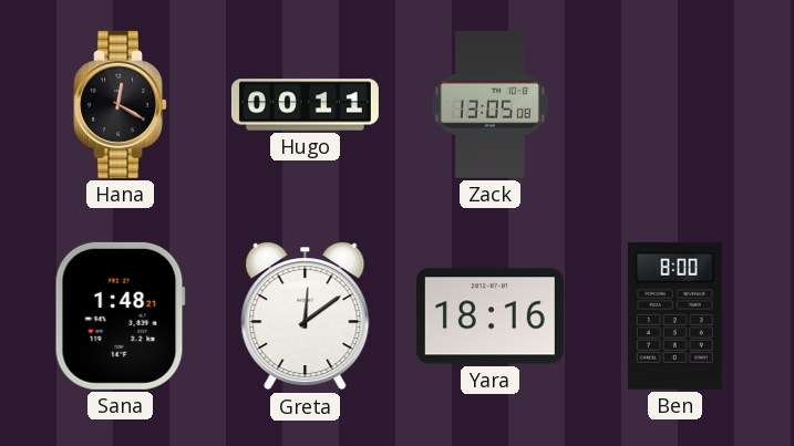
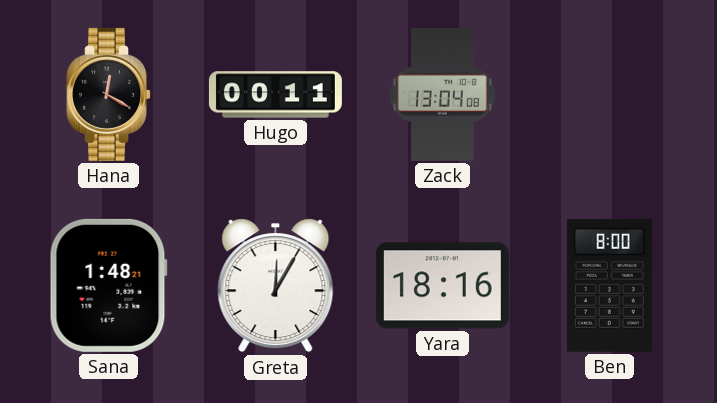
Zack: 13:05 -> 13:04 (442, 94)
Greta: 12:09 -> 12:05 (276, 286)
